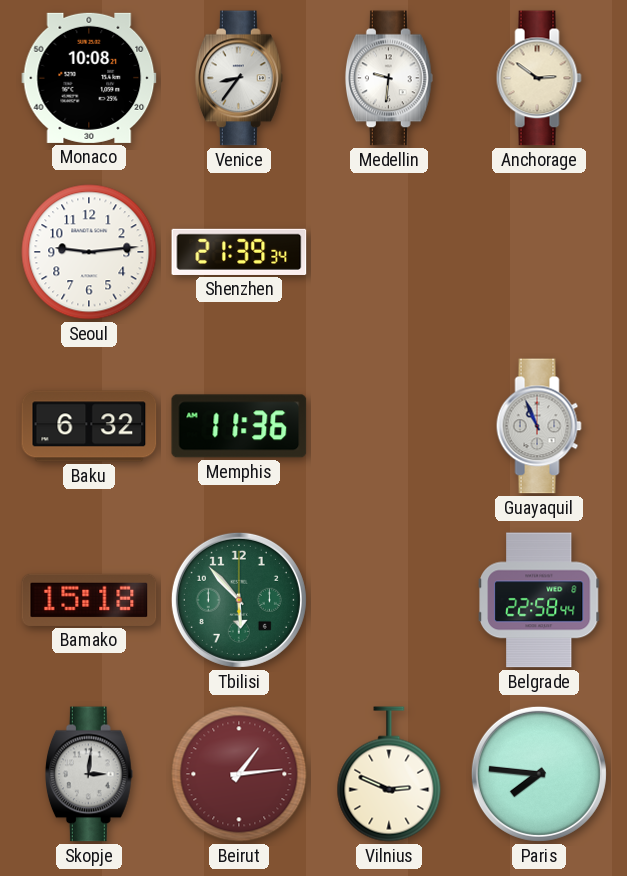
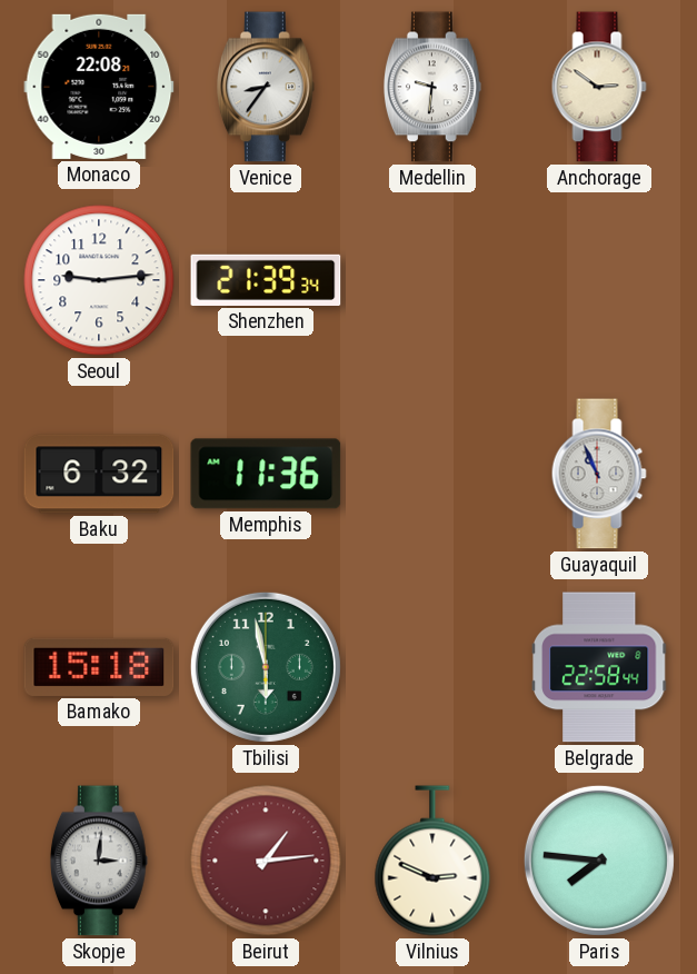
Monaco: 10:08 -> 22:08 (99, 87)
Tbilisi: 5:53 -> 5:58 (266, 667)
